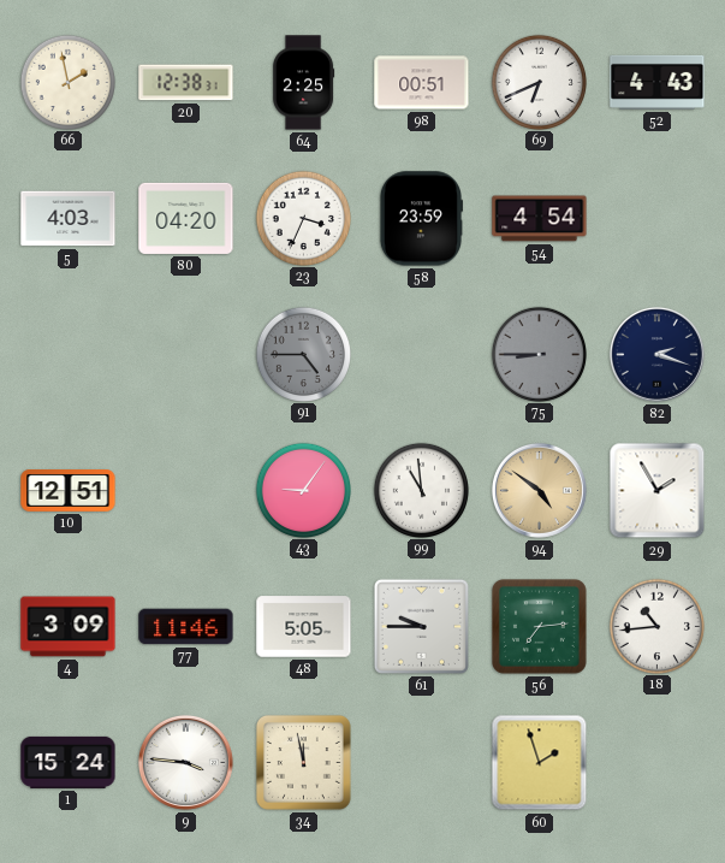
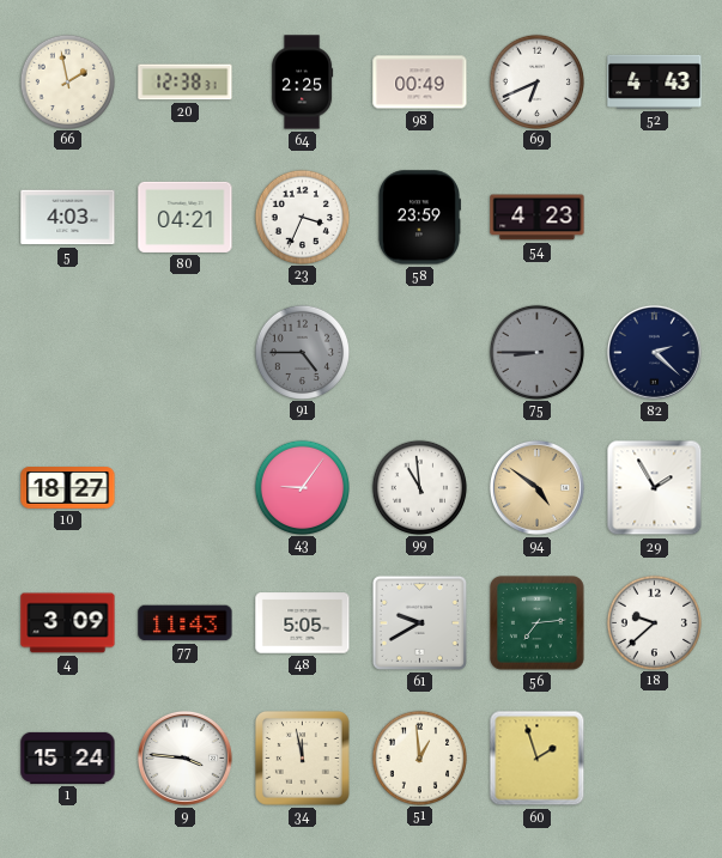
98: 00:51 -> 00:49 (420, 83)
80: 04:20 -> 04:21 (186, 217)
54: 4:54 -> 4:23 (538, 218)
82: 2:18 -> 2:22 (654, 352)
10: 12:51 -> 18:27 (68, 488)
77: 11:46 -> 11:43 (186, 623)
61: 9:45 -> 9:40 (419, 622)
18: 10:44 -> 9:38 (654, 622)
51: none -> 12:59 (419, 757)
